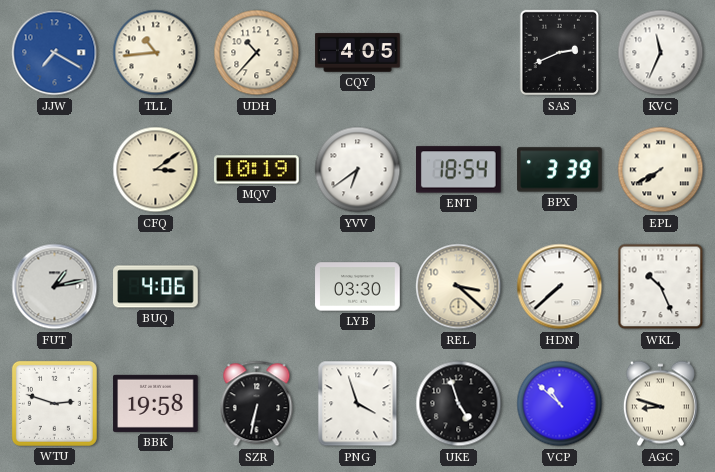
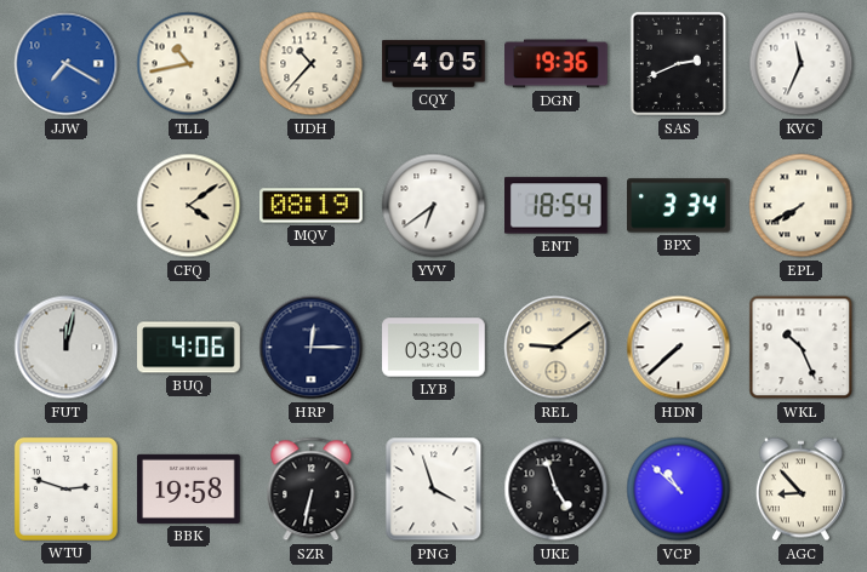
TLL: 10:44 -> 10:43 (189, 64)
DGN: none -> 19:36 (557, 64)
CFQ: 3:09 -> 4:09 (189, 206)
MQV: 10:19 -> 08:19 (312, 206)
BPX: 3:39 -> 3:34 (679, 206)
FUT: 1:13 -> 12:02 (67, 348)
HRP: none -> 12:15 (312, 348)
REL: 3:22 -> 9:09 (557, 348)
AGC: 8:48 -> 8:53 (800, 490)
